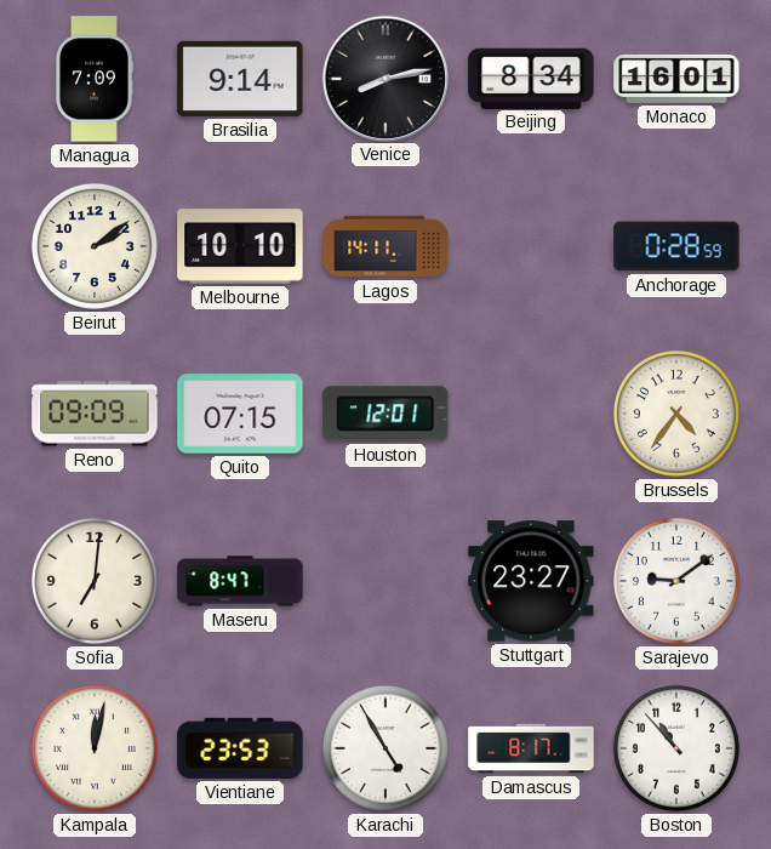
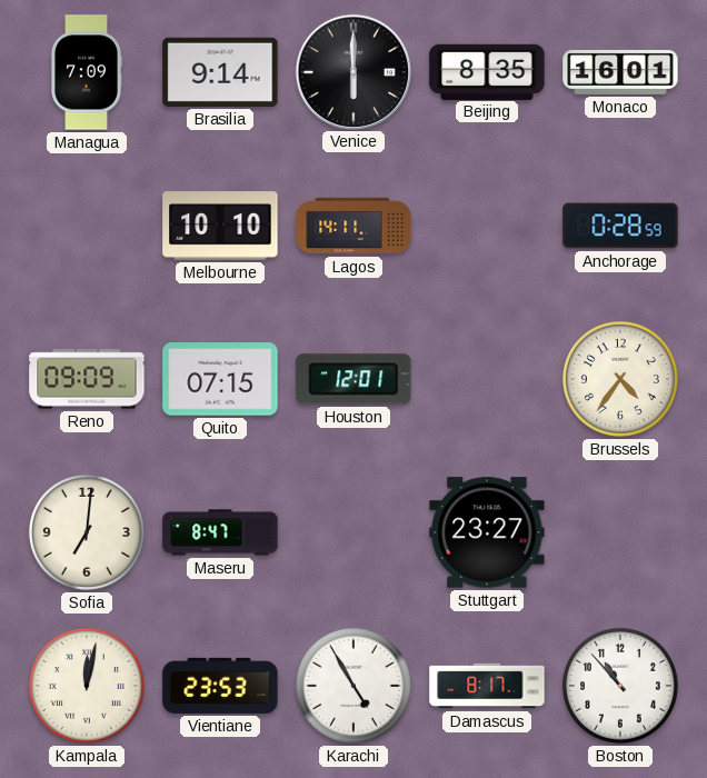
Venice: 8:13 -> 6:00 (352, 71)
Beijing: 8:34 -> 8:35 (487, 71)
Beirut: 2:09 -> none (95, 246)
Sarajevo: 9:09 -> none (676, 581)
